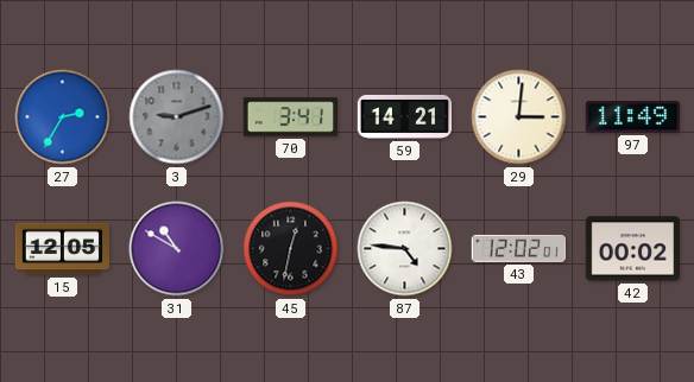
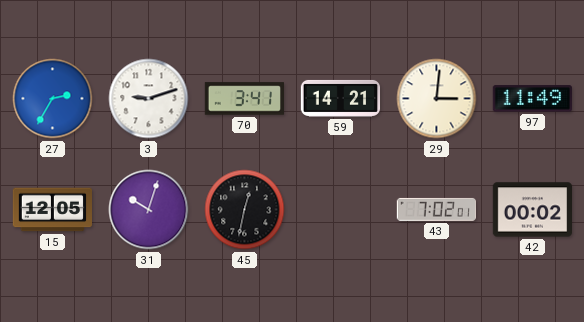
3 dial: grey -> white (149, 99)
31: 10:50 -> 10:03 (149, 210)
87: 4:46 -> none (405, 249)
43: 12:02 -> 7:02 (436, 209)
